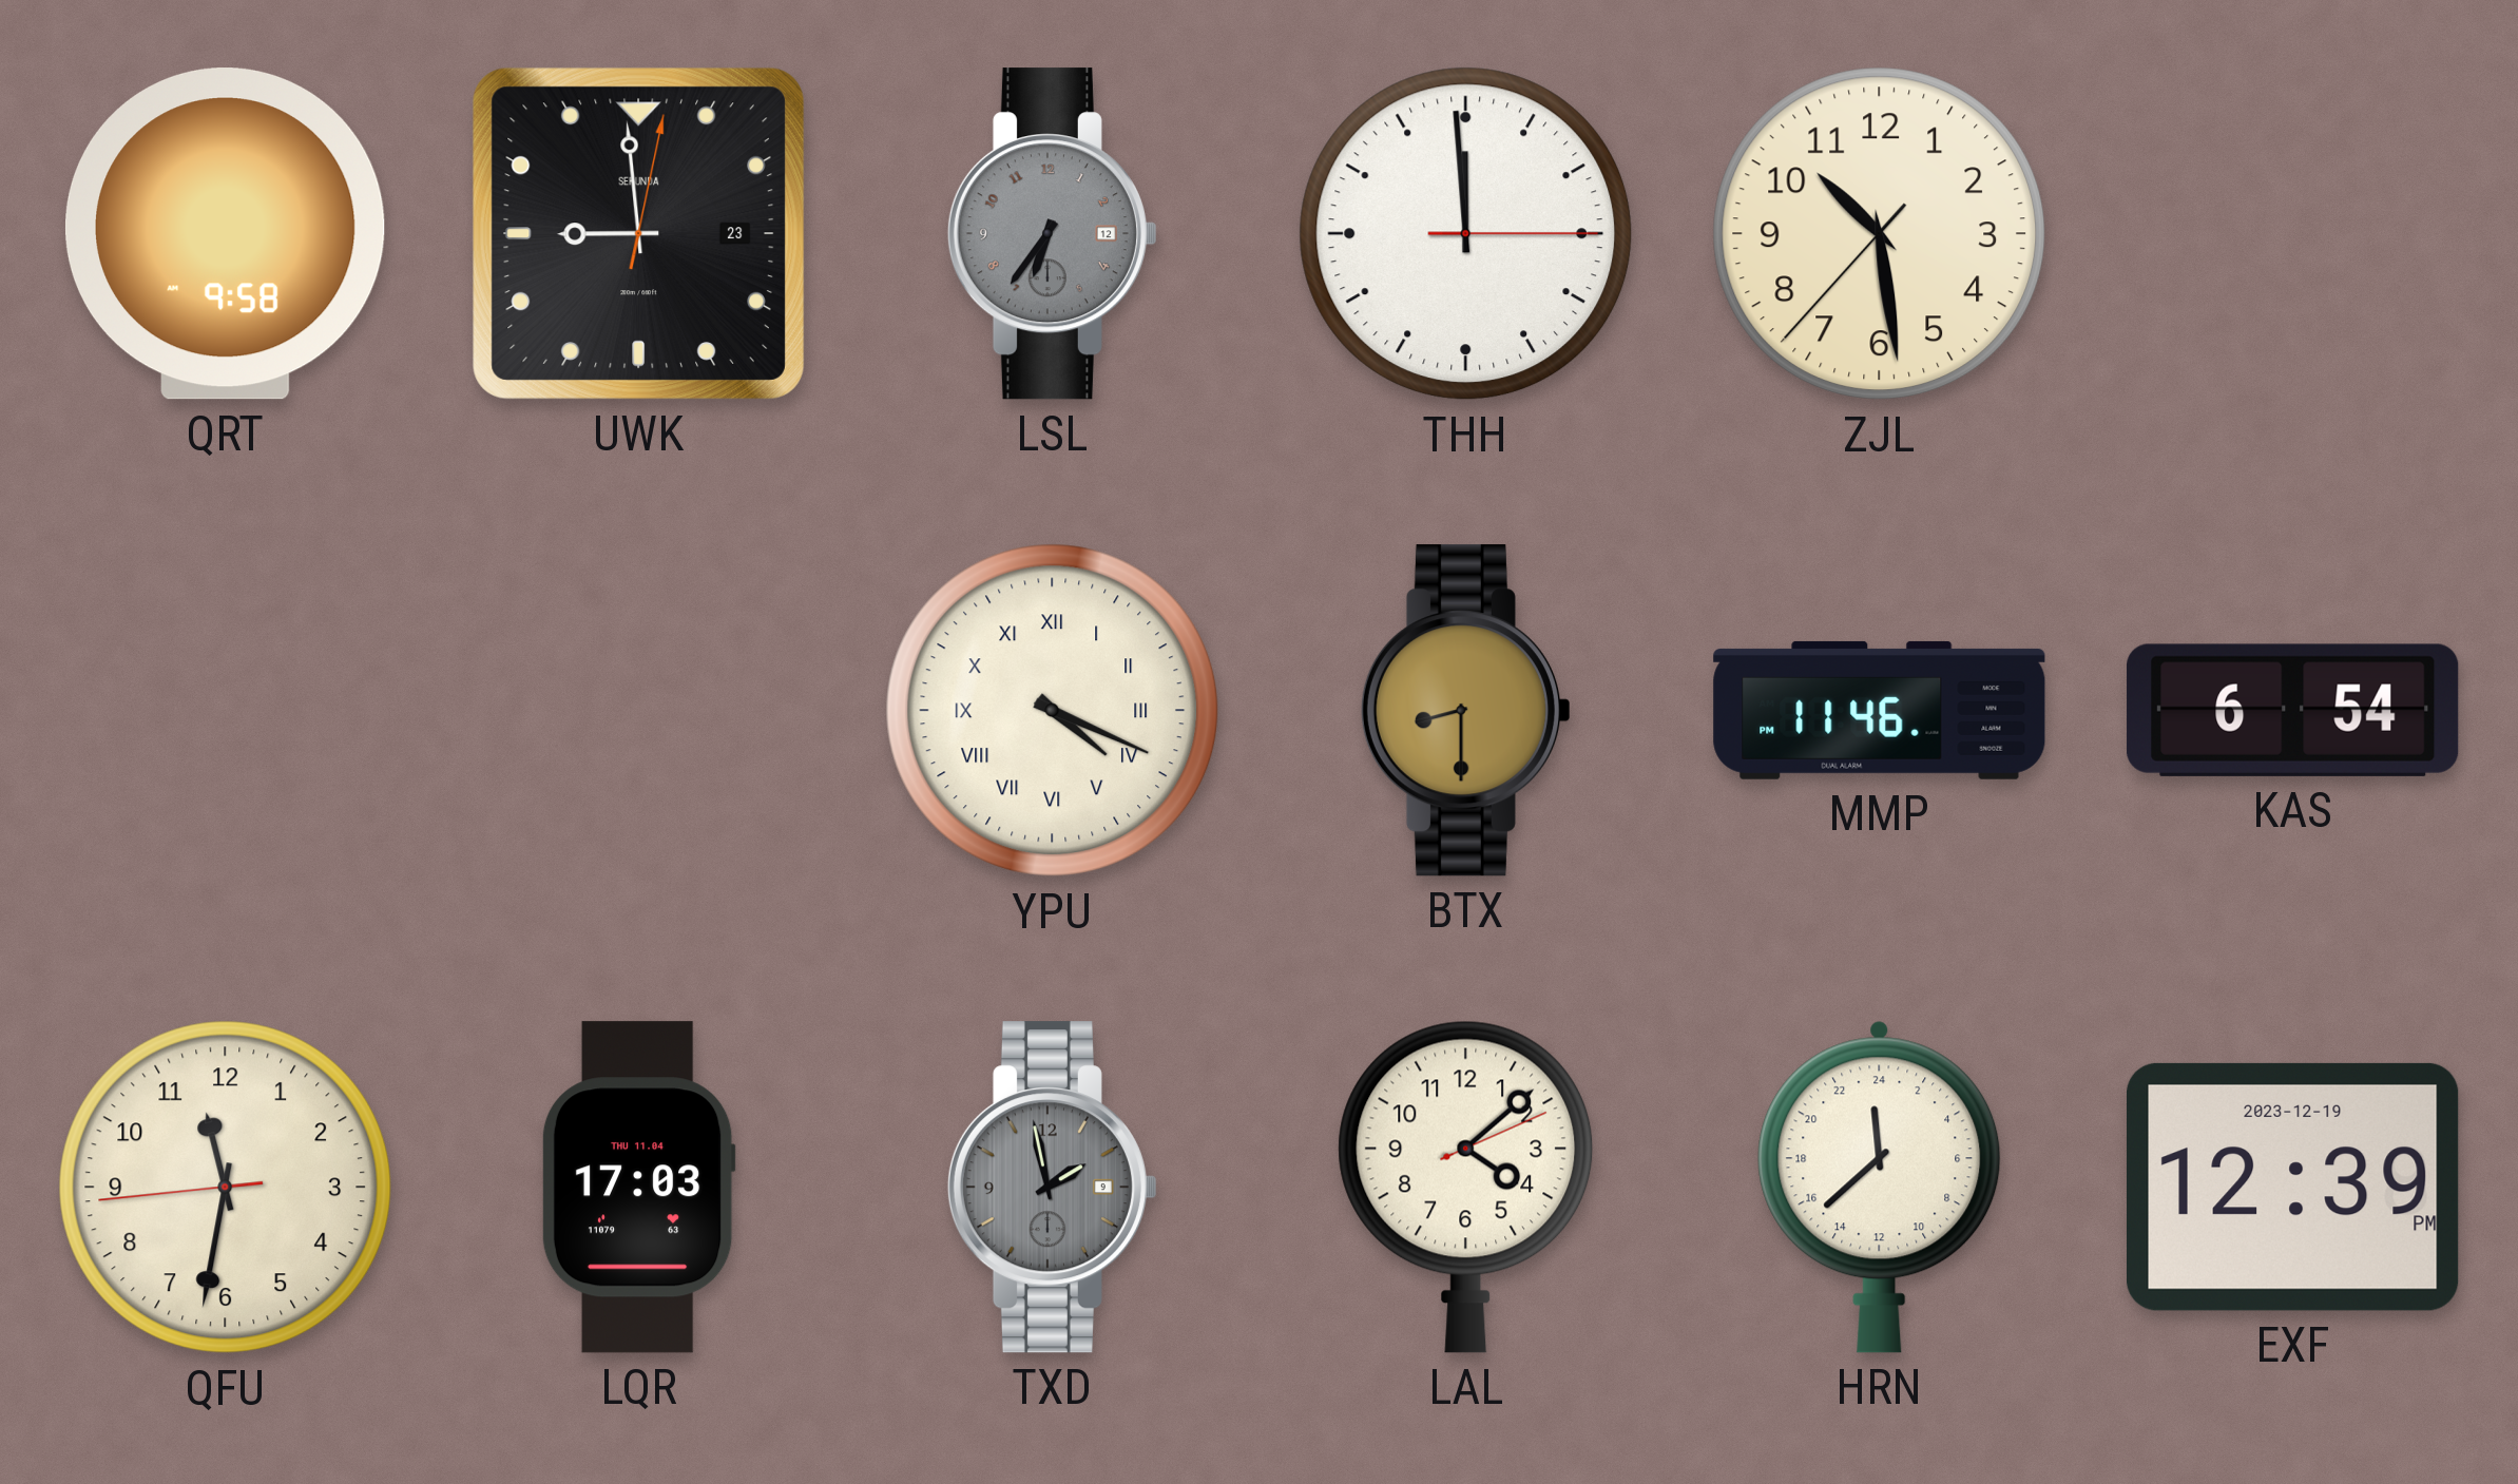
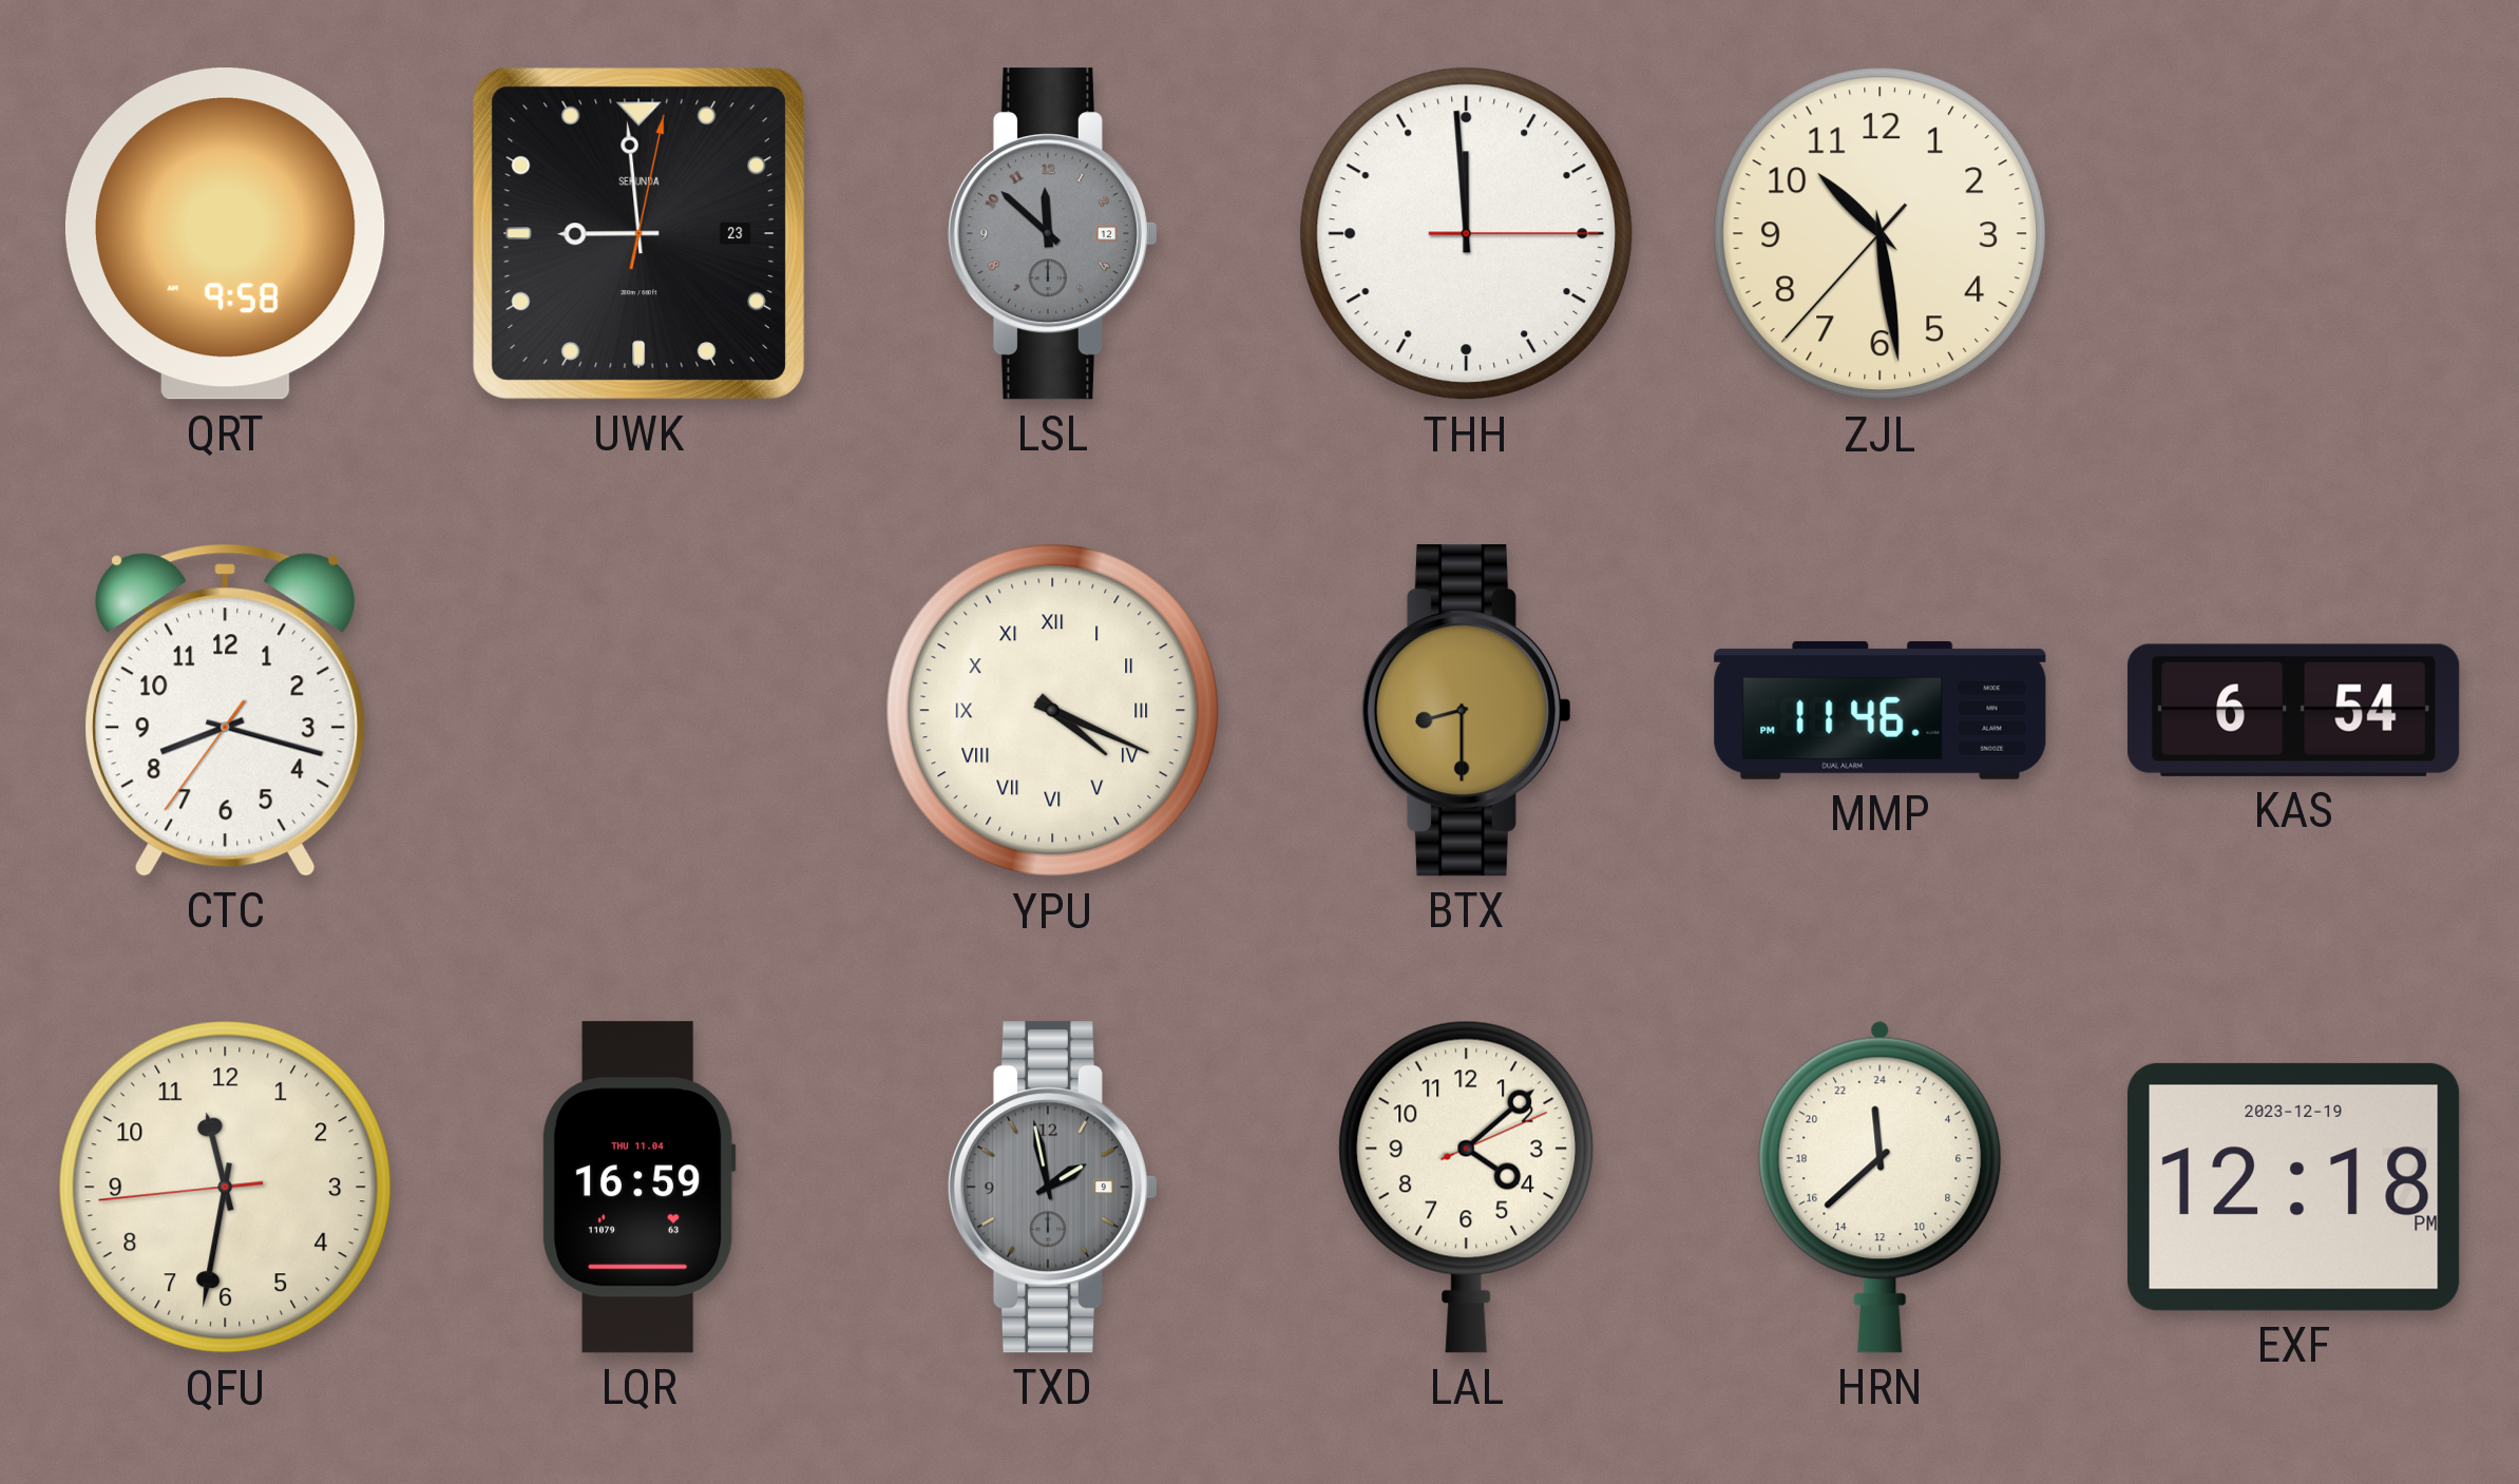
LSL: 6:36 -> 11:52 (1052, 234)
CTC: none -> 8:17 (226, 710)
LQR: 17:03 -> 16:59 (638, 1188)
EXF: 12:39 -> 12:18 (2294, 1187)
